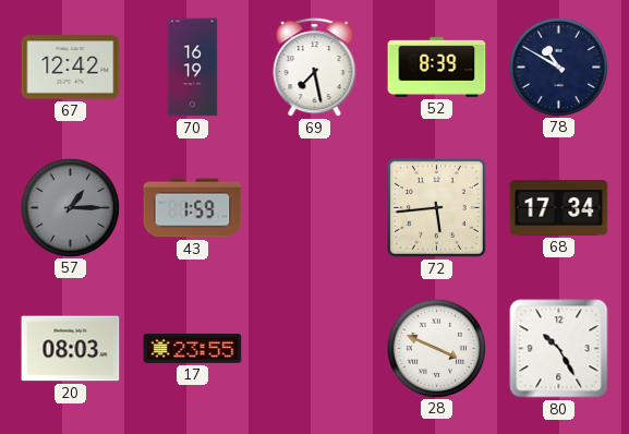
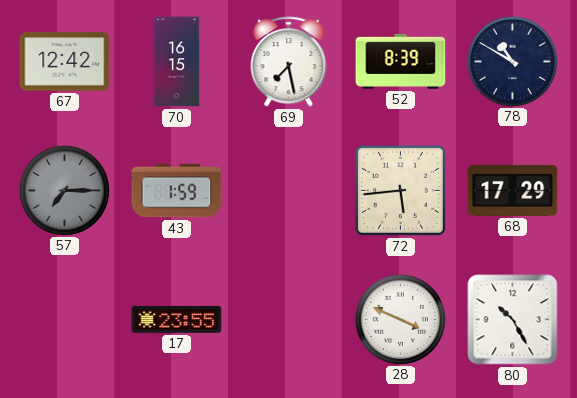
70: 16:19 -> 16:15 (177, 62)
57: 1:15 -> 7:15 (64, 190)
68: 17:34 -> 17:29 (513, 190)
20: 08:03 -> none (71, 349)
